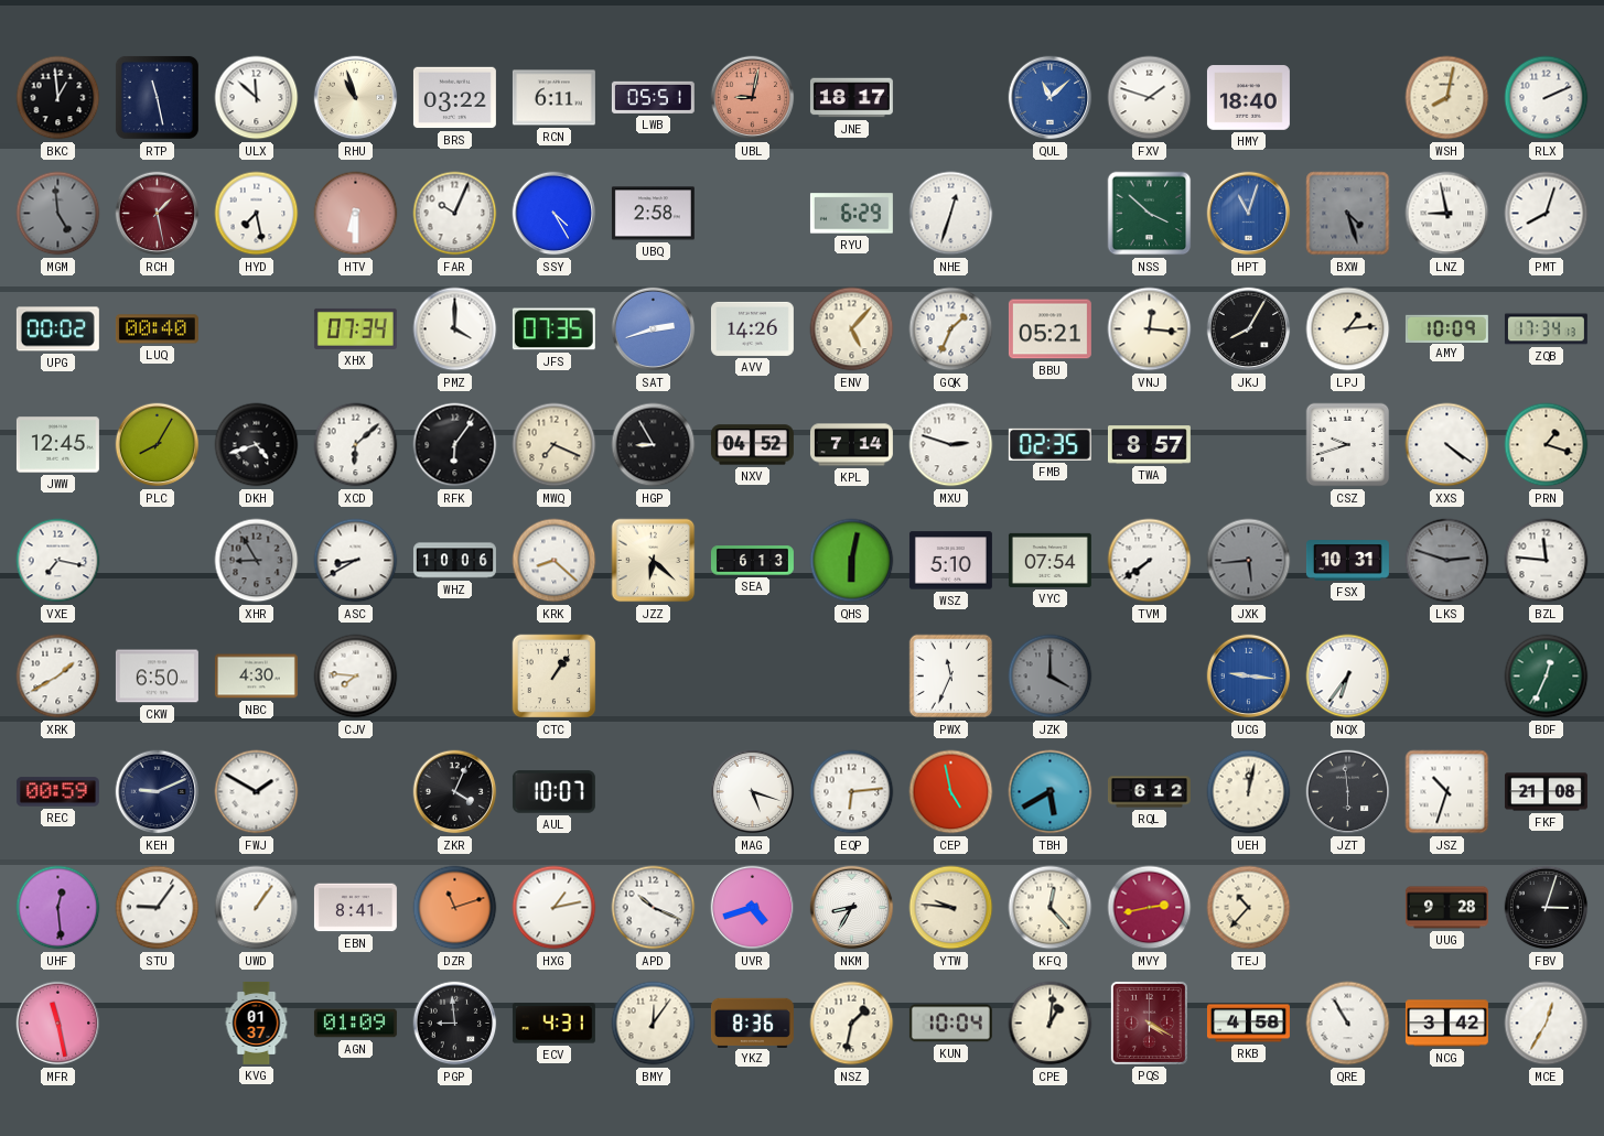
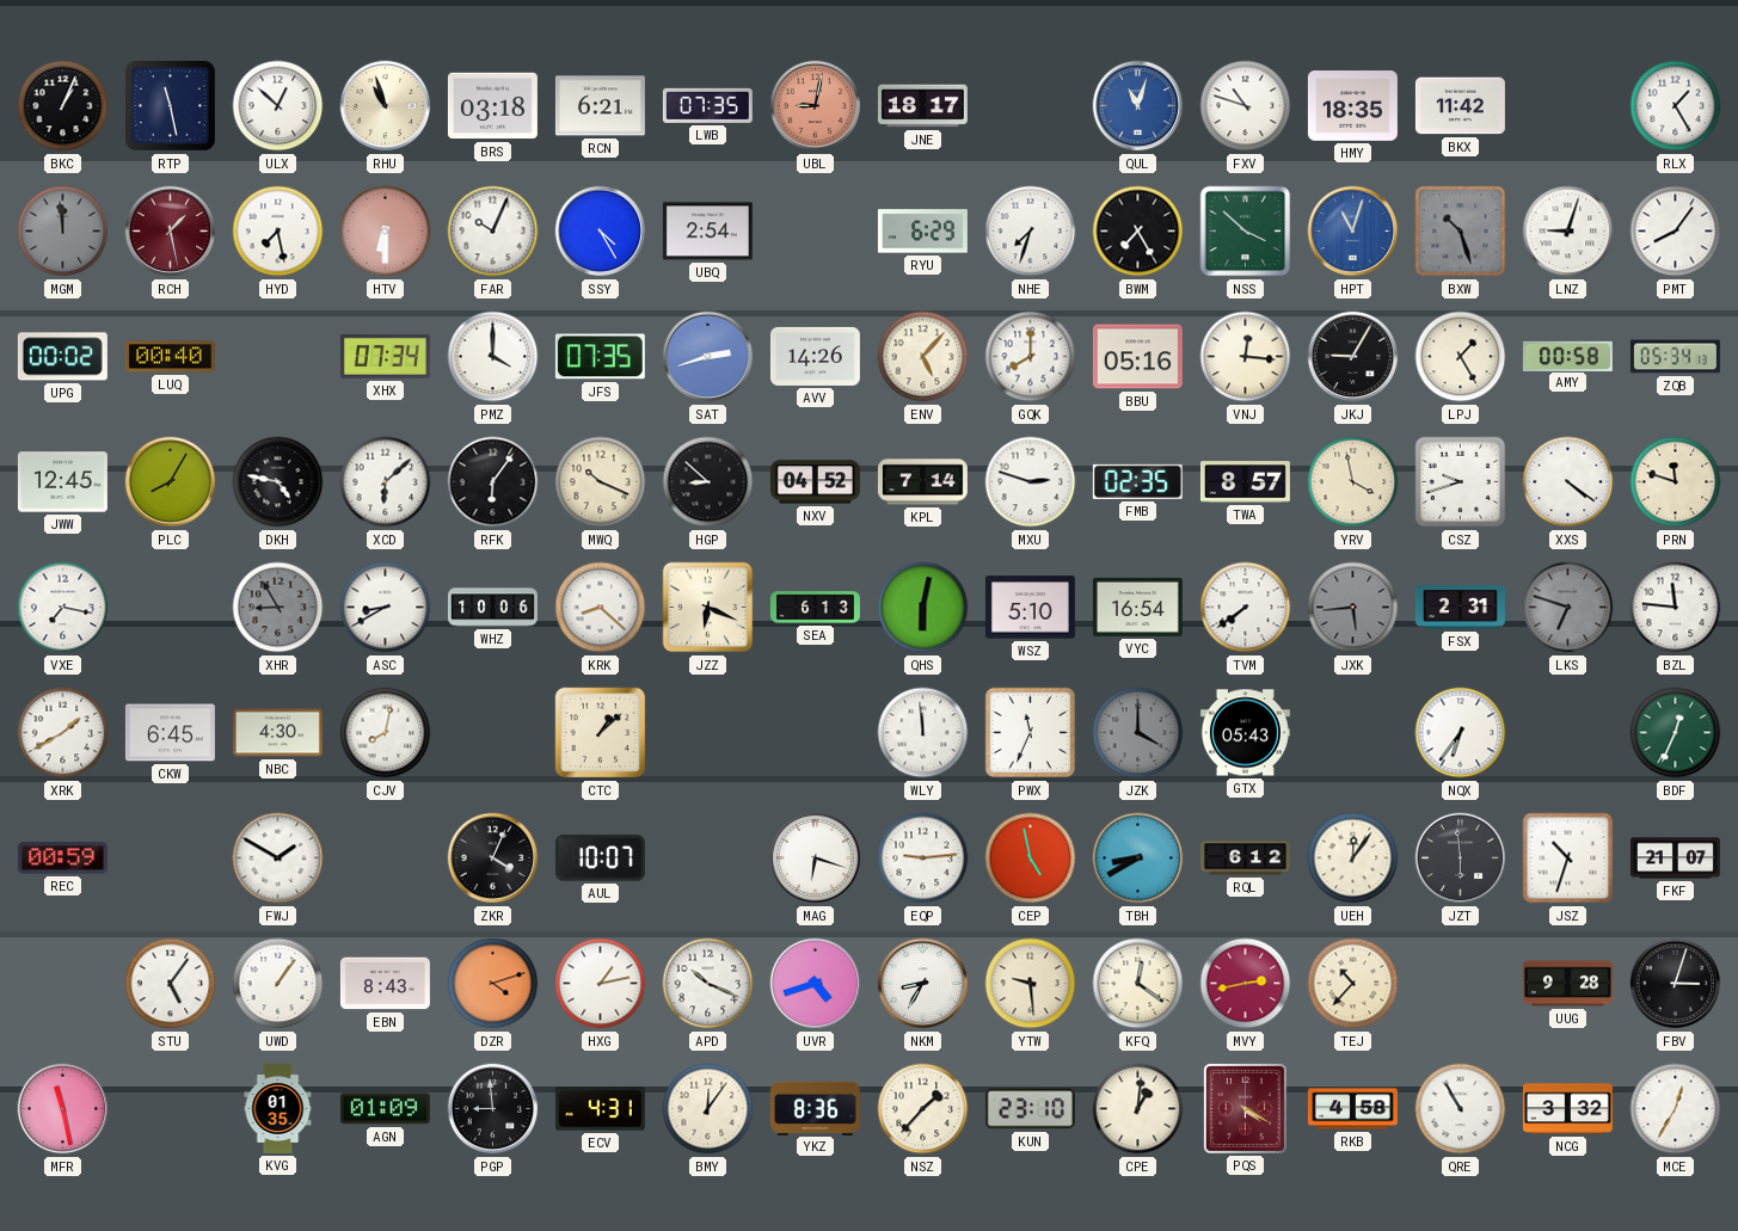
BKC: 12:59 -> 1:04 (63, 106)
ULX: 11:52 -> 12:52 (278, 106)
BRS: 03:22 -> 03:18 (492, 106)
RCN: 6:11 -> 6:21 (600, 106)
LWB: 05:51 -> 07:35 (707, 105)
QUL: 11:08 -> 11:03 (1138, 106)
FXV: 1:48 -> 10:48 (1246, 106)
HMY: 18:40 -> 18:35 (1352, 106)
BKX: none -> 11:42 (1460, 106)
WSH: 8:02 -> none (1447, 98)
RLX: 2:11 -> 1:25 (1676, 106)
MGM: 4:59 -> 11:59 (63, 232)
UBQ: 2:58 -> 2:54 (707, 232)
NHE: 12:33 -> 7:33 (1031, 232)
BWM: none -> 7:25 (1138, 232)
BXW: 4:27 -> 10:27 (1461, 232)
LNZ: 8:58 -> 9:03 (1568, 232)
PMT: 8:03 -> 8:06 (1676, 232)
GQK: 1:34 -> 8:00 (1031, 357)
BBU: 05:21 -> 05:16 (1137, 357)
JKJ: 8:05 -> 9:05 (1353, 357)
LPJ: 1:14 -> 1:25 (1461, 357)
AMY: 10:09 -> 00:58 (1567, 356)
ZQB: 17:34 -> 05:34 (1675, 357)
DKH: 4:42 -> 4:47 (278, 482)
MWQ: 7:19 -> 10:19 (601, 482)
HGP: 8:55 -> 8:52 (708, 482)
YRV: none -> 3:58 (1353, 482)
PRN: 1:18 -> 11:48 (1676, 482)
JZZ: 6:22 -> 6:19 (708, 608)
VYC: 07:54 -> 16:54 (1137, 607)
FSX: 10:31 -> 2:31 (1460, 608)
LKS: 2:48 -> 6:48 (1568, 608)
CKW: 6:50 -> 6:45 (170, 733)
CJV: 7:46 -> 8:02 (386, 733)
CTC: 1:06 -> 1:08 (601, 733)
WLY: none -> 11:59 (923, 733)
GTX: none -> 05:43 (1245, 733)
UCG: 9:16 -> none (1249, 677)
KEH: 9:11 -> none (158, 792)
MAG: 5:18 -> 6:18 (816, 858)
EQP: 6:14 -> 9:14 (923, 858)
TBH: 5:40 -> 8:40 (1138, 858)
UEH: 12:02 -> 12:06 (1353, 858)
FKF: 21:08 -> 21:07 (1675, 858)
UHF: 12:29 -> none (58, 908)
STU: 9:06 -> 5:06 (171, 984)
EBN: 8:41 -> 8:43 (385, 984)
DZR: 11:12 -> 4:12 (493, 984)
YTW: 9:46 -> 9:29 (1031, 984)
KFQ: 12:23 -> 12:21 (1138, 984)
KVG: 01:37 -> 01:35 (278, 1108)
NSZ: 1:32 -> 1:37 (923, 1109)
KUN: 10:04 -> 23:10 (1030, 1109)
NCG: 3:42 -> 3:32 (1567, 1109)
